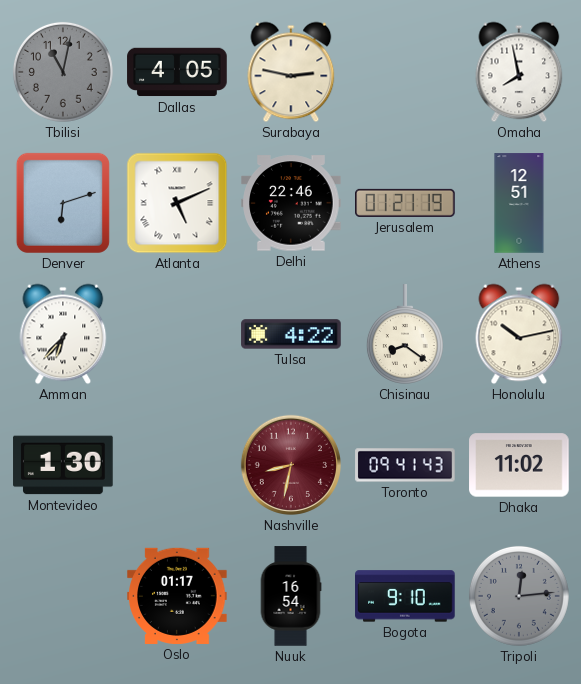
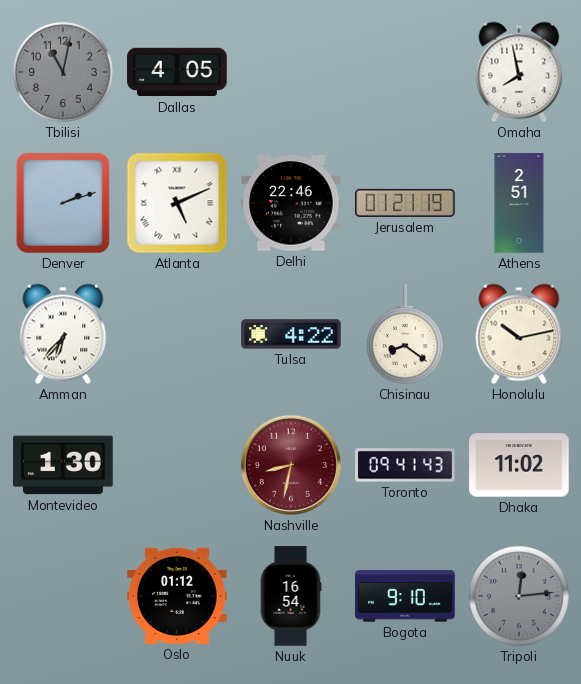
Surabaya: 2:47 -> none (291, 72)
Denver: 6:12 -> 2:12 (63, 203)
Athens: 12:51 -> 2:51 (519, 203)
Oslo: 01:17 -> 01:12 (177, 596)
